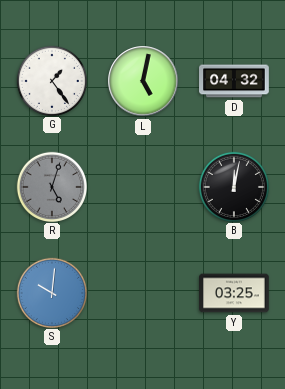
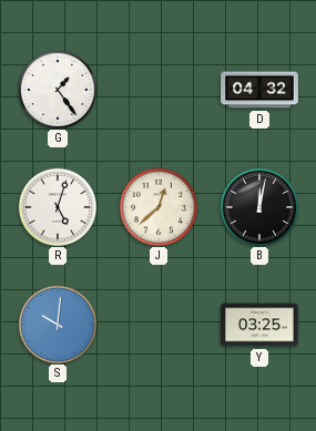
L: 5:02 -> none (143, 81)
R dial: grey -> white (57, 206)
J: none -> 12:38 (157, 206)
